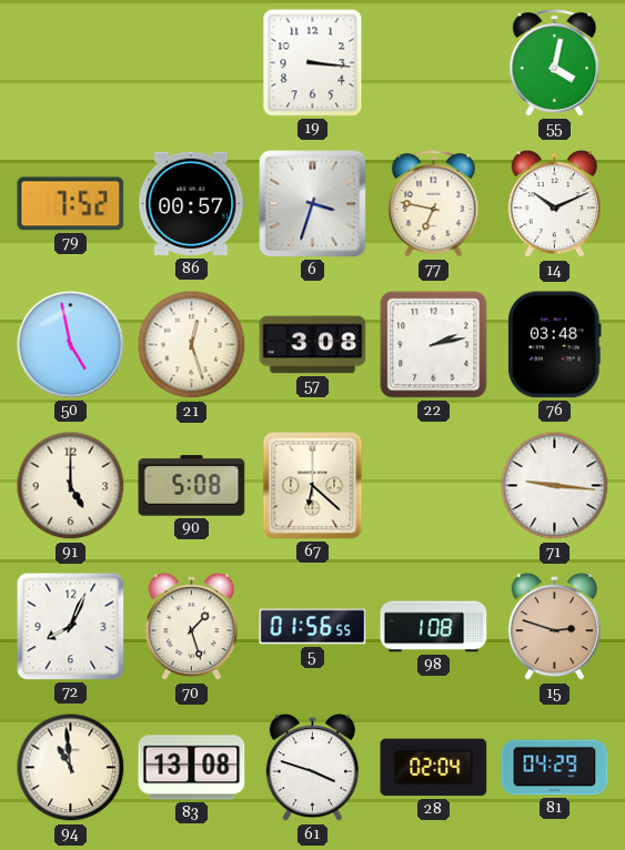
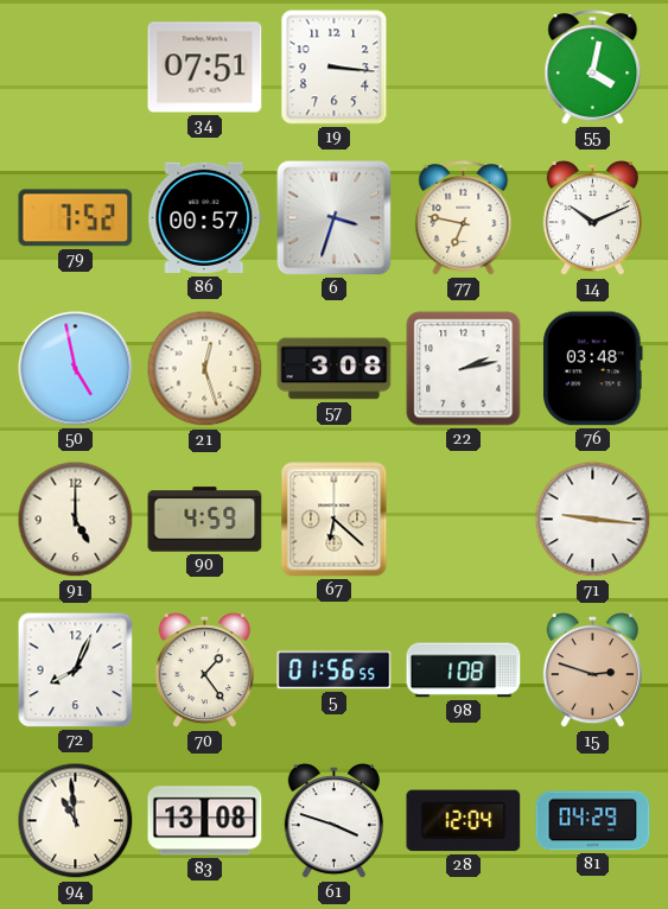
34: none -> 07:51 (205, 68)
90: 5:08 -> 4:59 (205, 520)
70: 1:27 -> 1:24 (204, 670)
28: 02:04 -> 12:04 (464, 821)
